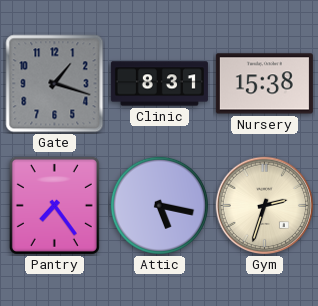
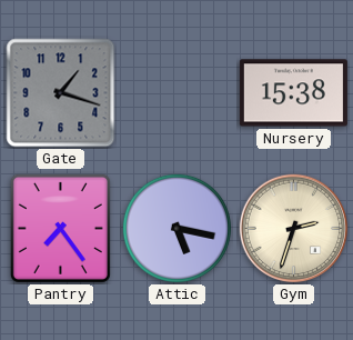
Clinic: 8:31 -> none (159, 84)
